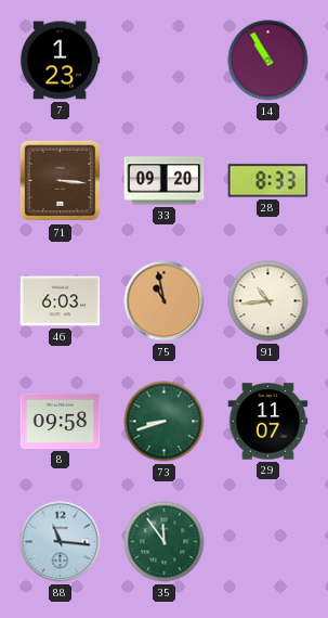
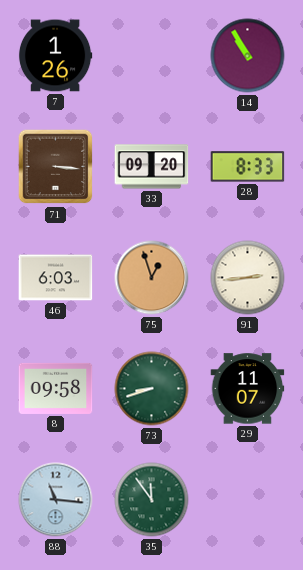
7: 1:23 -> 1:26 (55, 56)
75: 10:58 -> 12:57 (152, 278)
91: 10:44 -> 2:44 (248, 278)
